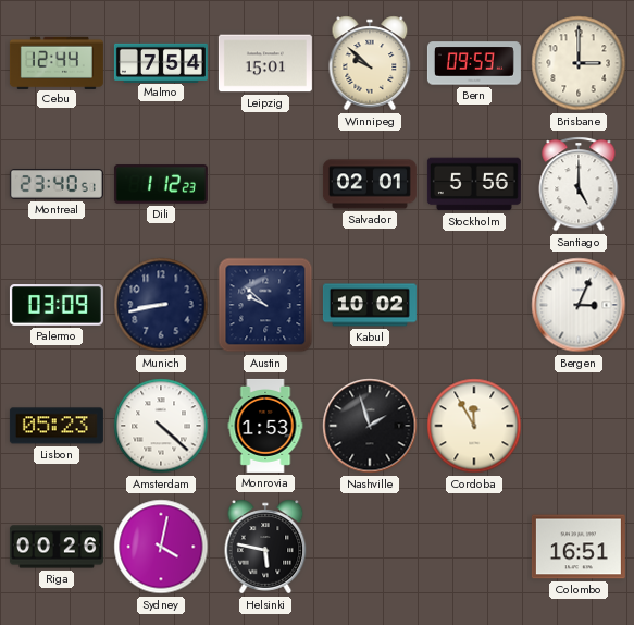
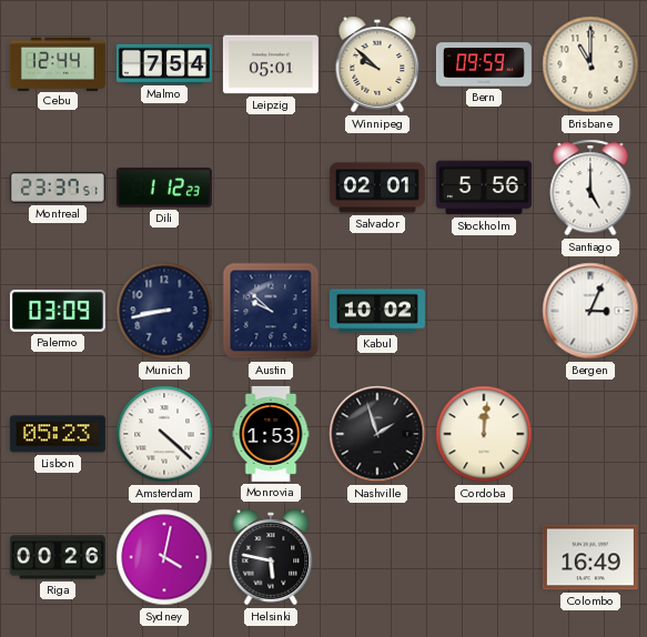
Leipzig: 15:01 -> 05:01 (271, 64)
Brisbane: 3:00 -> 11:00 (590, 64)
Montreal: 23:40 -> 23:37 (58, 189)
Cordoba: 11:55 -> 12:01 (484, 434)
Colombo: 16:51 -> 16:49 (590, 557)
